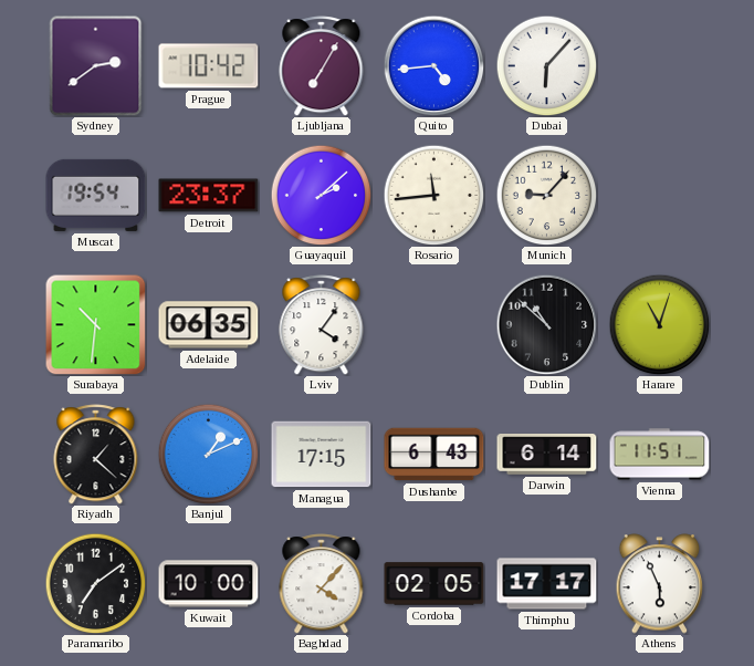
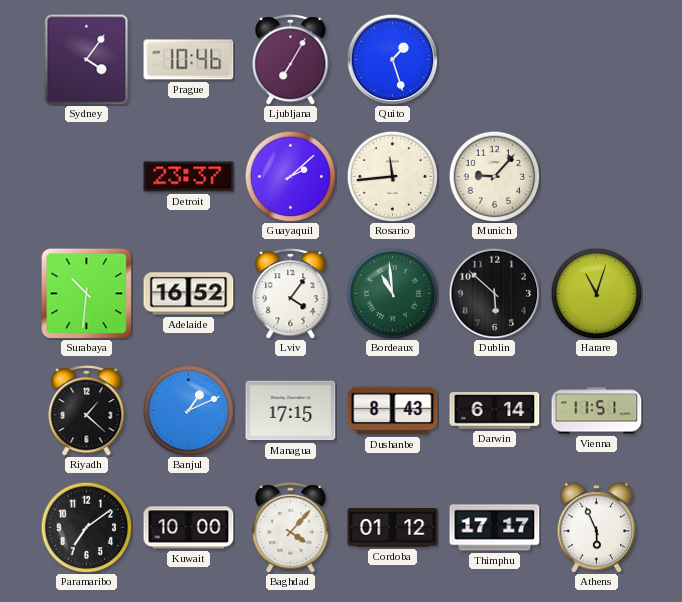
Sydney: 2:39 -> 4:06 (87, 60)
Prague: 10:42 -> 10:46 (189, 60)
Quito: 4:44 -> 1:27 (392, 59)
Dubai: 6:07 -> none (546, 65)
Muscat: 19:54 -> none (96, 195)
Adelaide: 06:35 -> 16:52 (189, 294)
Bordeaux: none -> 10:59 (392, 293)
Dublin: 10:52 -> 5:52 (494, 293)
Dushanbe: 6:43 -> 8:43 (393, 411)
Cordoba: 02:05 -> 01:12 (393, 528)
